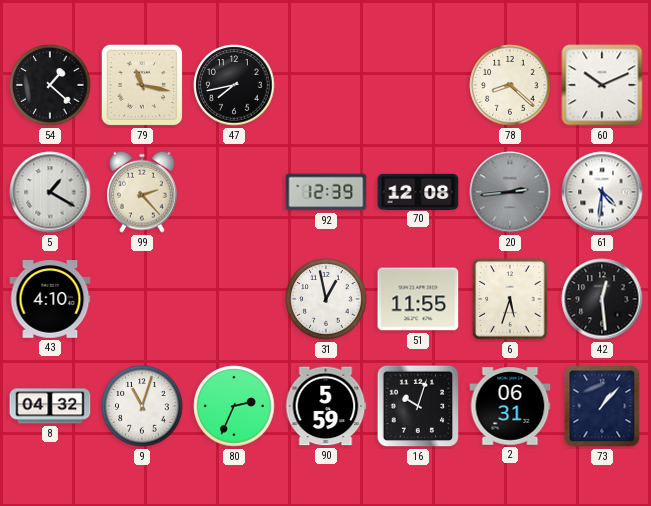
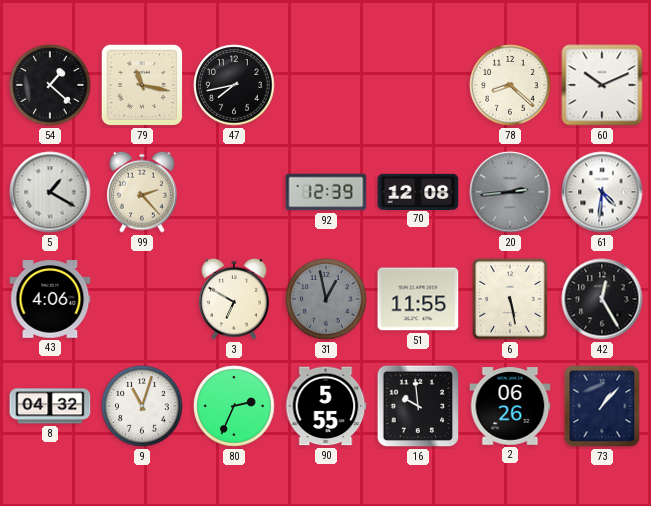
43: 4:10 -> 4:06 (50, 299)
3: none -> 6:50 (234, 299)
31 dial: white -> grey (326, 299)
6: 5:33 -> 5:28 (511, 299)
42: 12:29 -> 12:25 (602, 299)
90: 5:59 -> 5:55 (326, 406)
16: 10:03 -> 9:59 (418, 406)
2: 06:31 -> 06:26 (510, 406)
